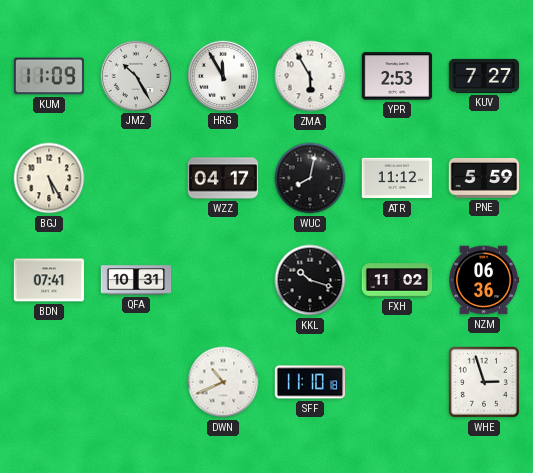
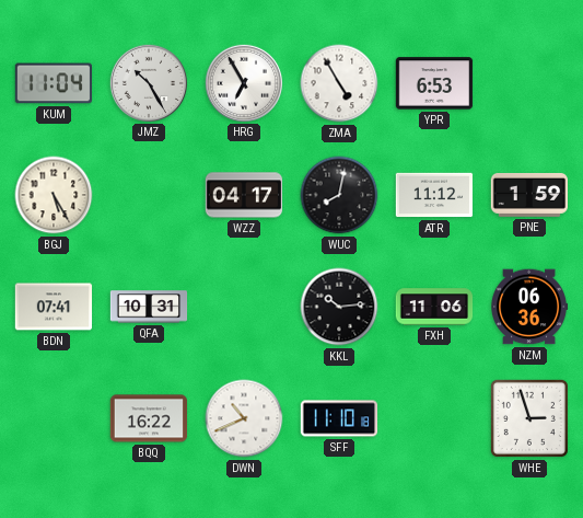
KUM: 11:09 -> 11:04 (53, 83)
HRG: 11:55 -> 6:55 (243, 82)
ZMA: 5:55 -> 4:55 (339, 83)
YPR: 2:53 -> 6:53 (434, 83)
KUV: 7:27 -> none (484, 76)
PNE: 5:59 -> 1:59 (528, 195)
KKL: 10:18 -> 10:14 (339, 307)
FXH: 11:02 -> 11:06 (434, 307)
BQQ: none -> 16:22 (149, 418)
